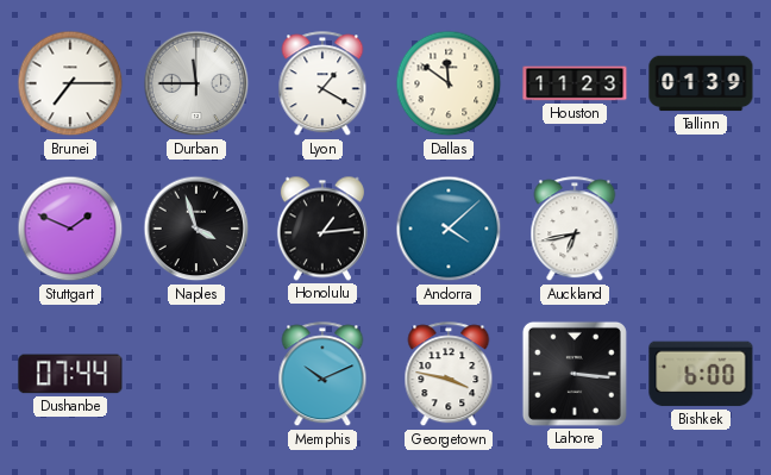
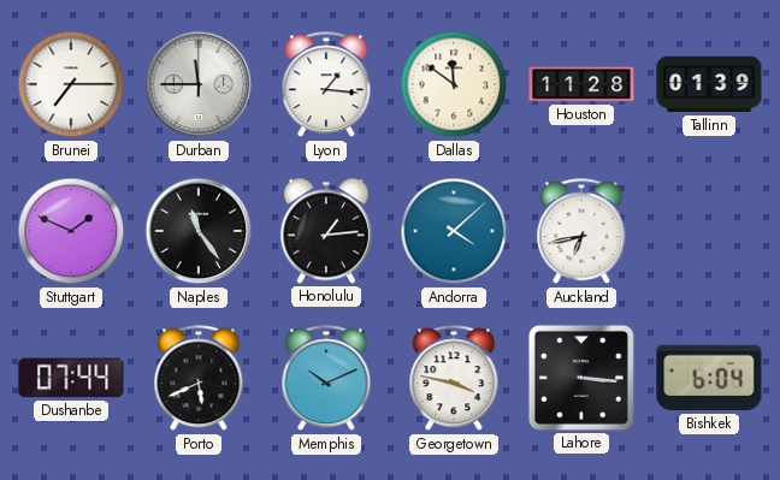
Lyon: 1:20 -> 1:16 (326, 85)
Houston: 11:23 -> 11:28 (581, 84)
Naples: 3:57 -> 11:24 (199, 231)
Porto: none -> 5:41 (199, 379)
Bishkek: 6:00 -> 6:04 (709, 378)
